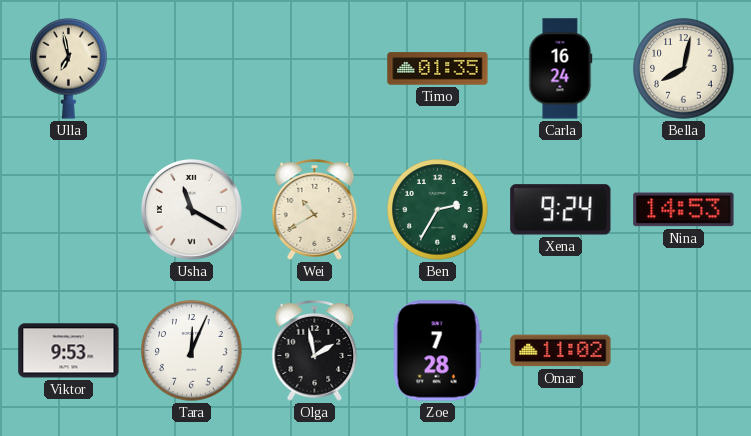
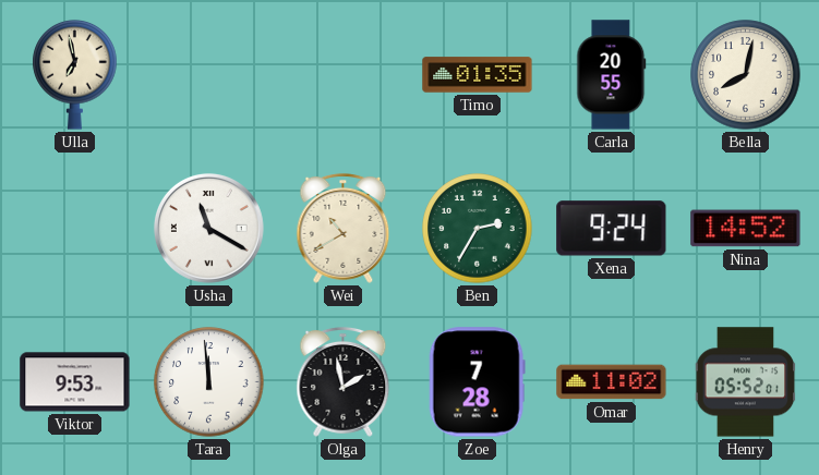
Carla: 16:24 -> 20:55 (612, 75)
Nina: 14:53 -> 14:52 (746, 229)
Tara: 12:04 -> 11:59 (209, 382)
Henry: none -> 05:52 (746, 382)
